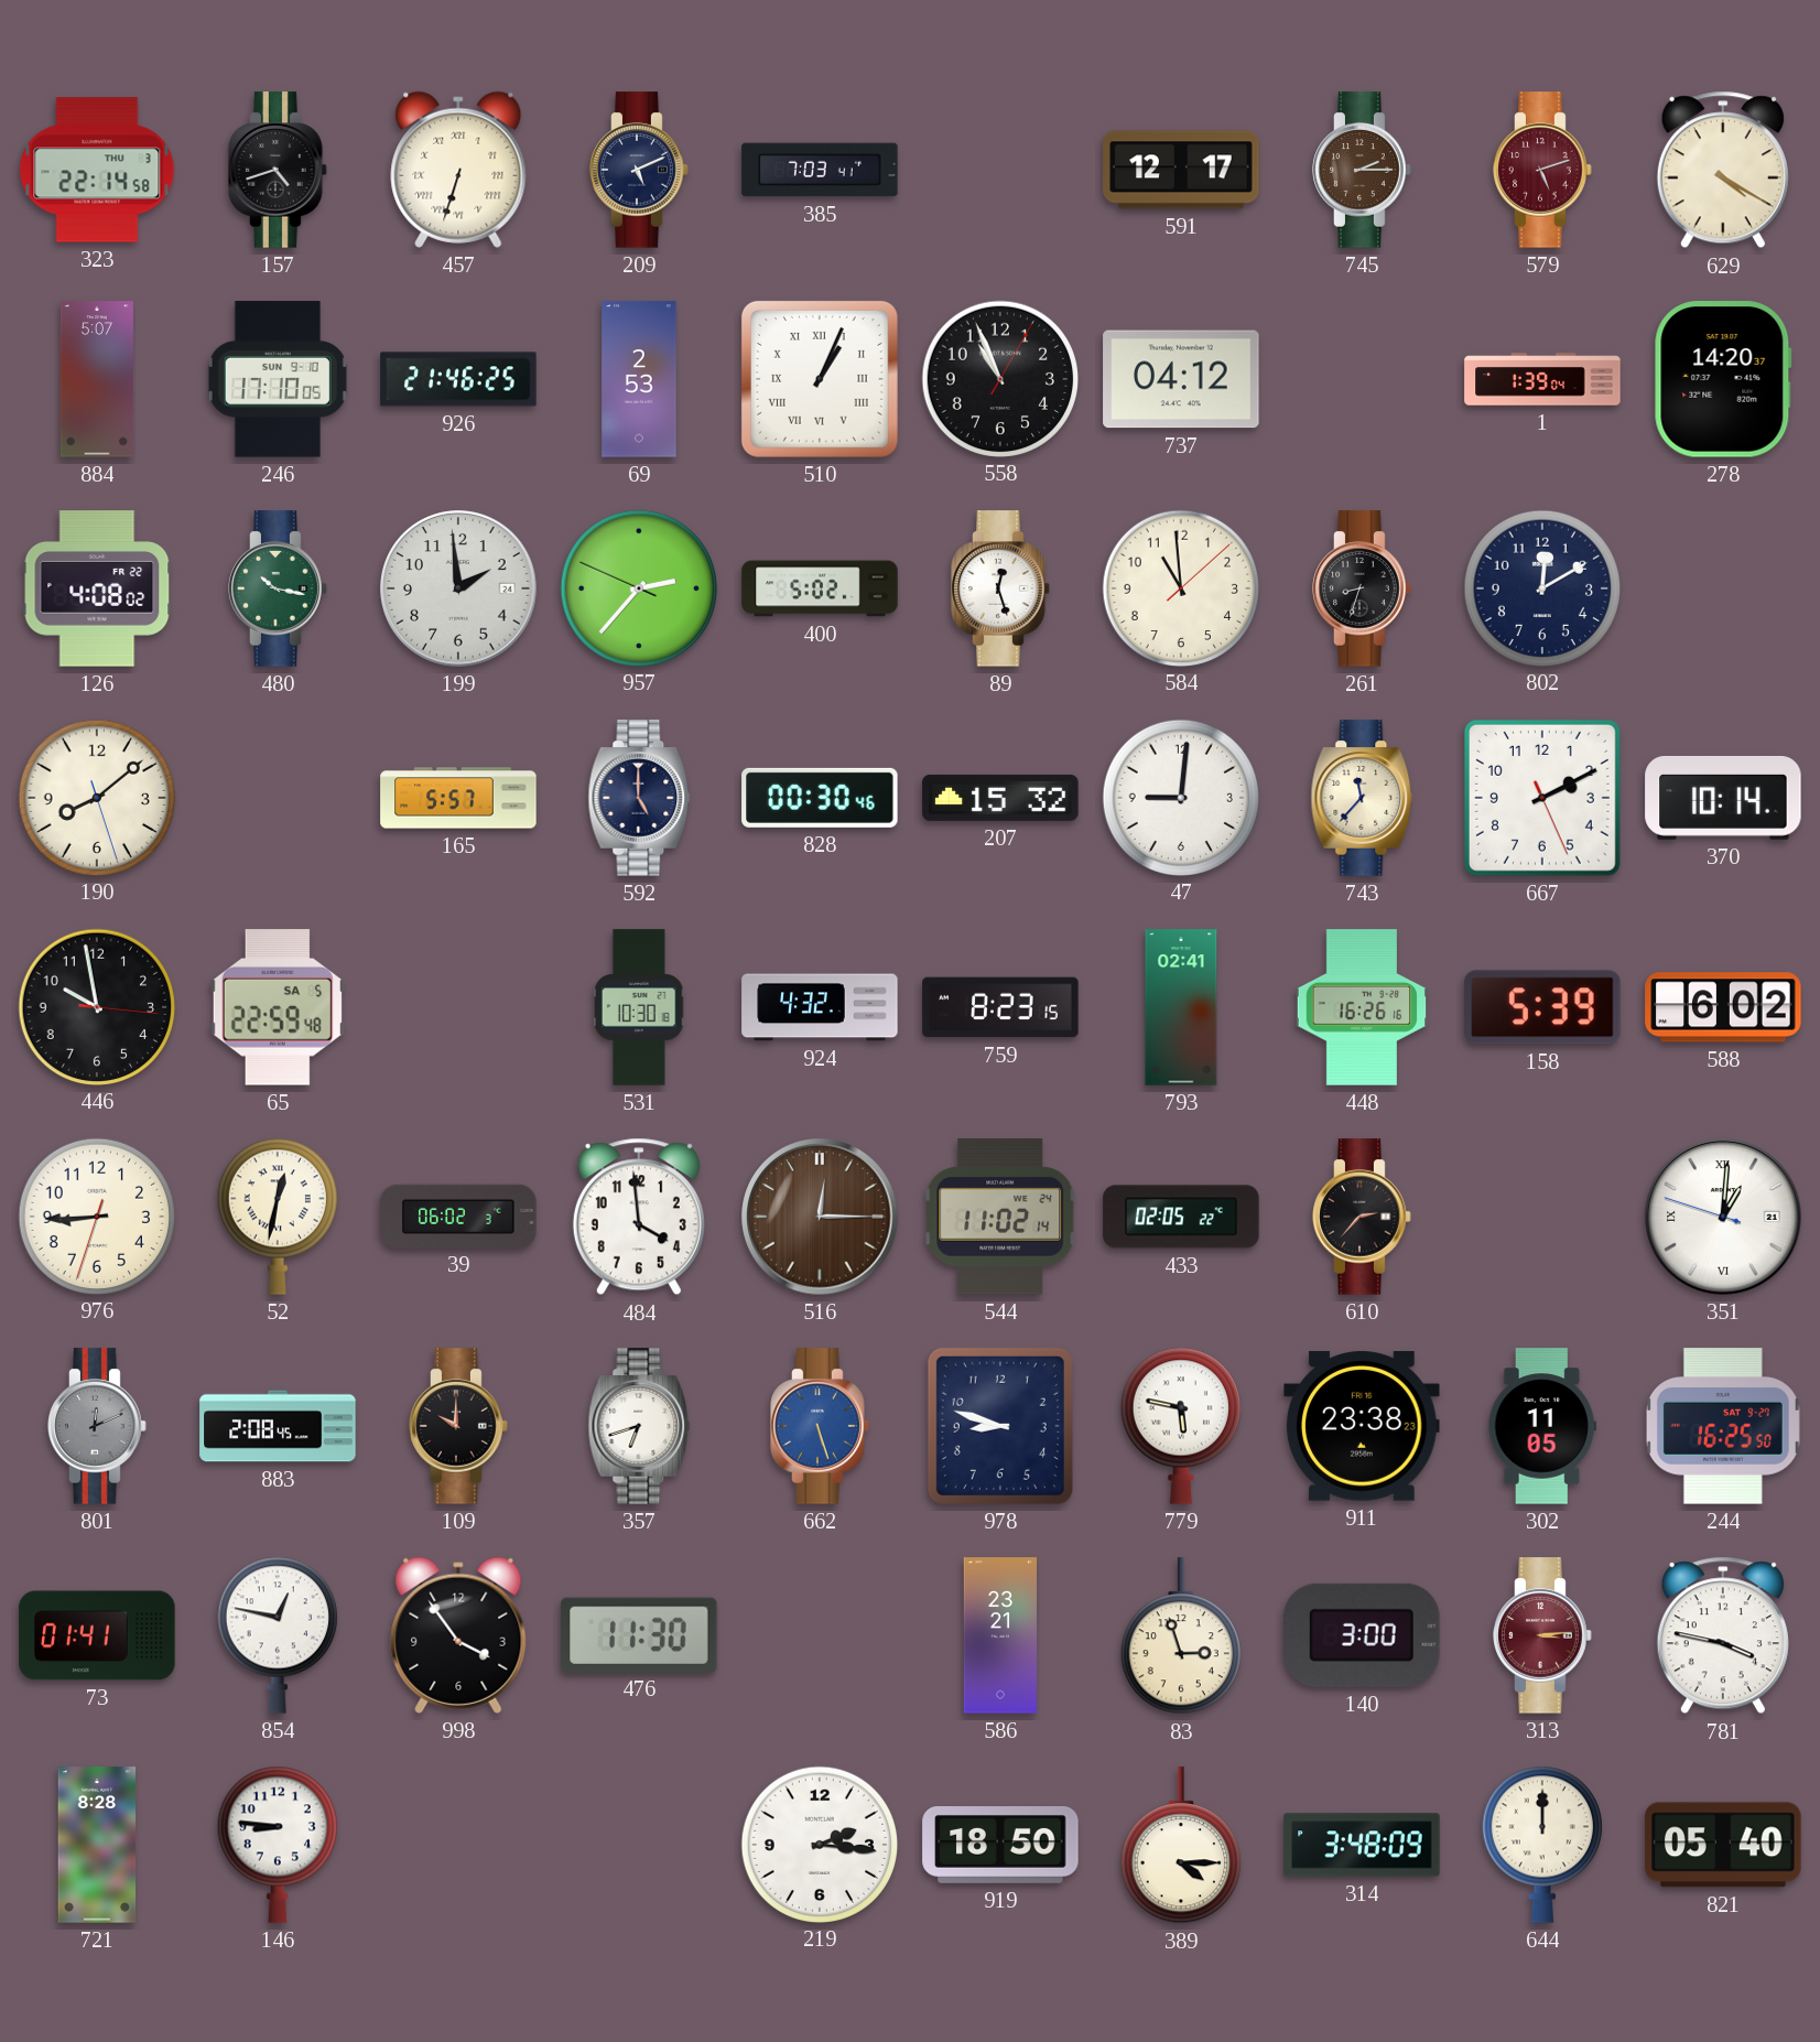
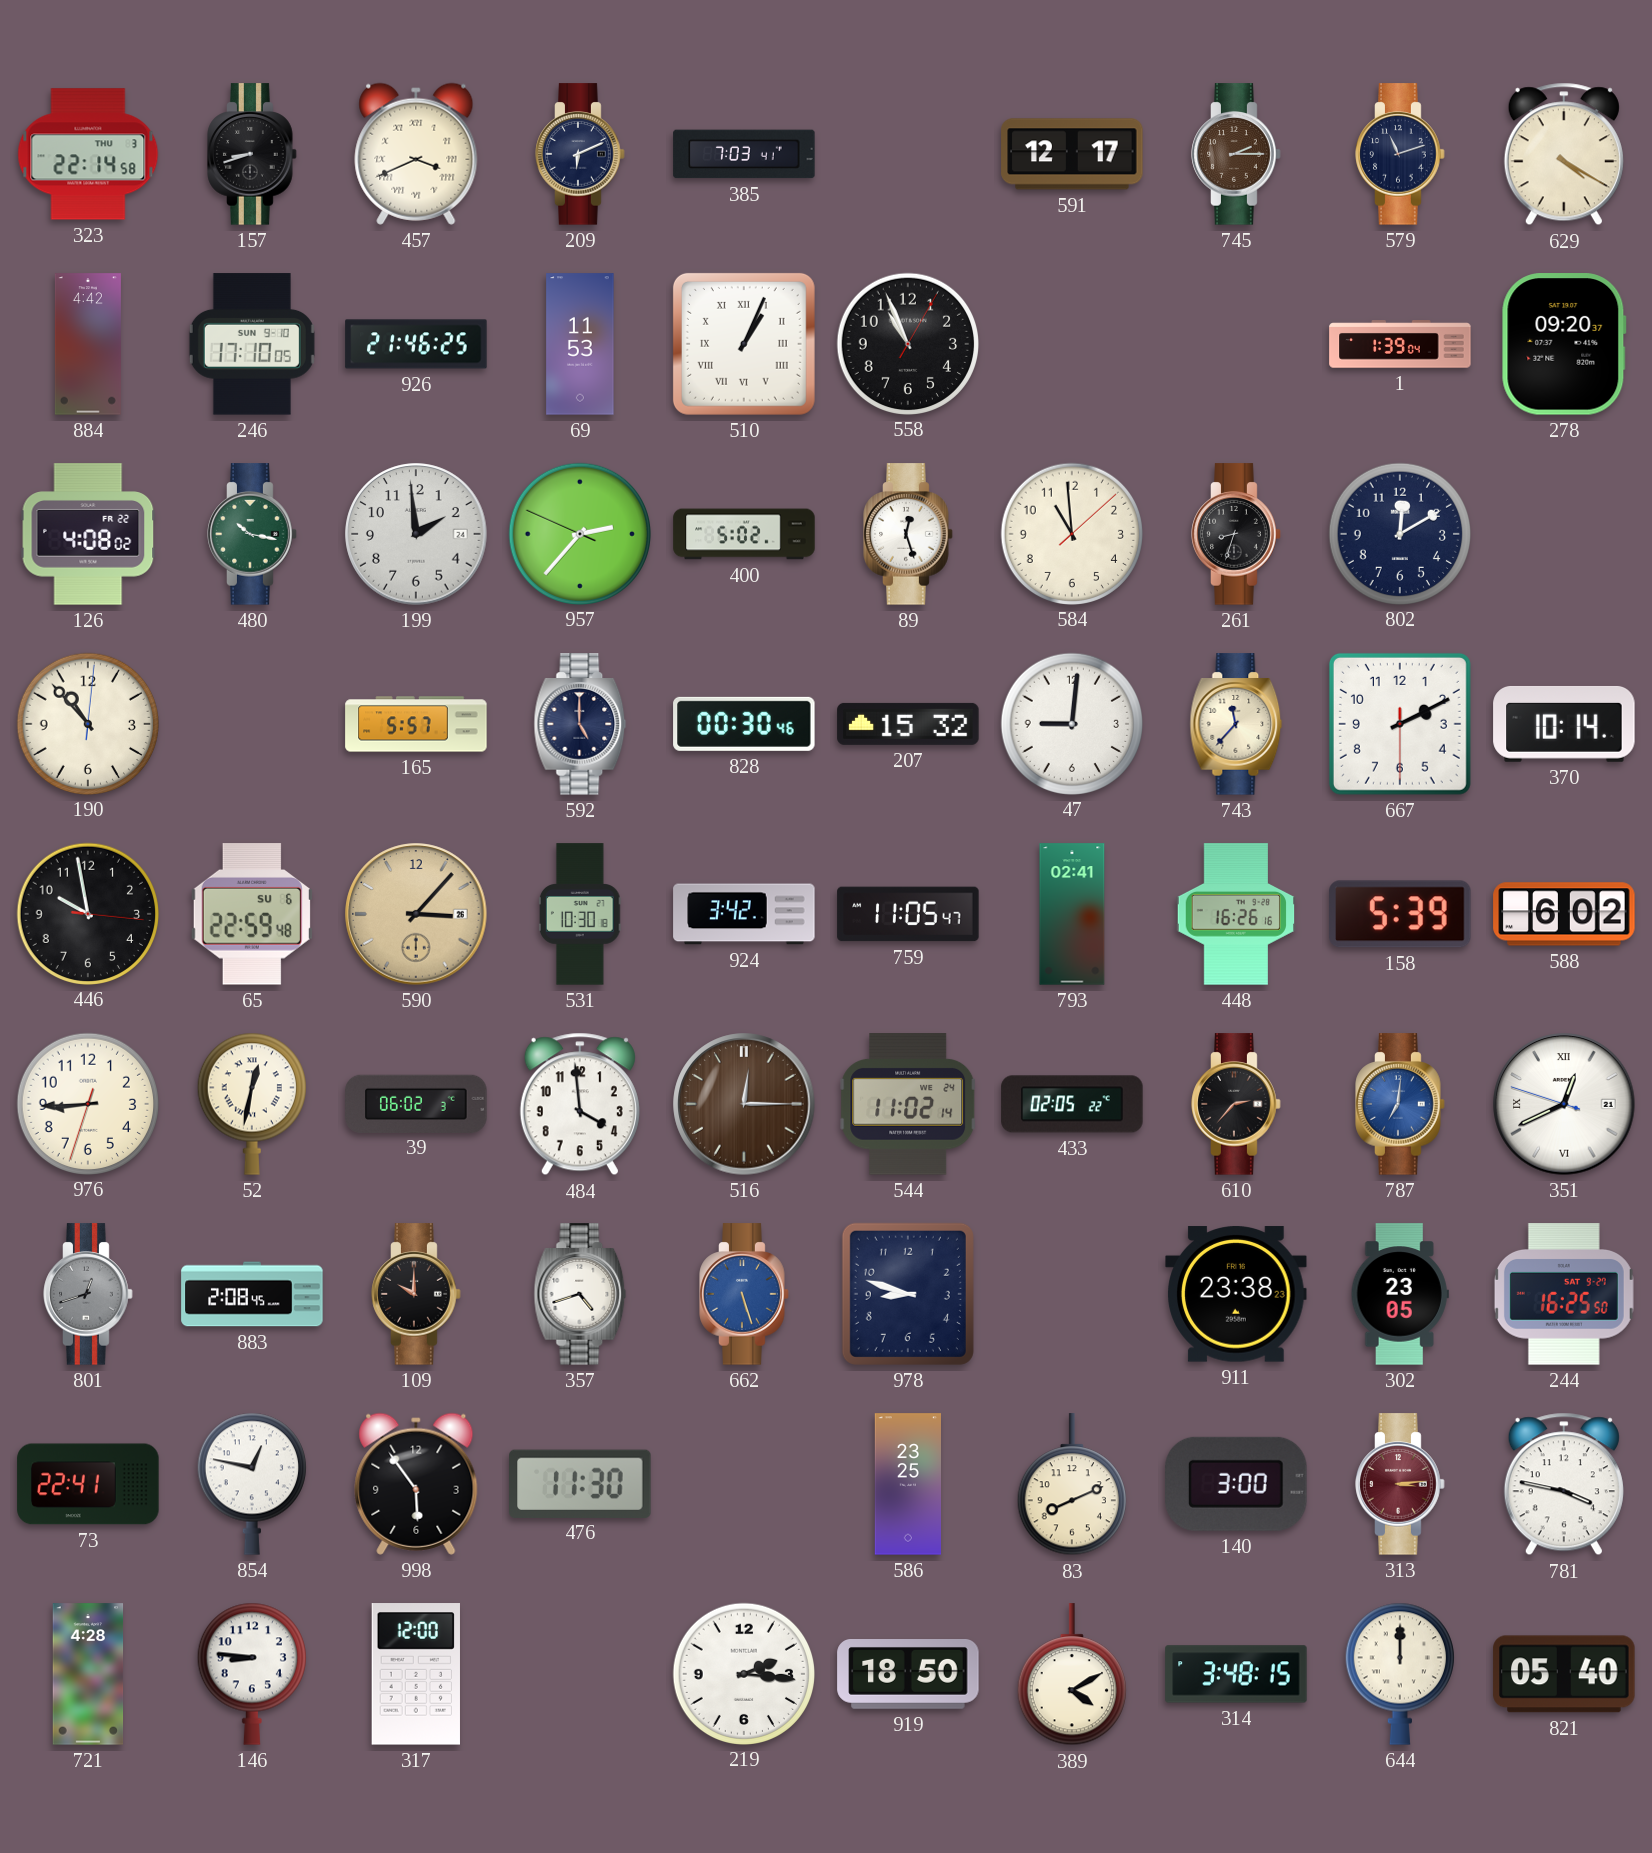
157: 4:42 -> 8:42 (252, 154)
457: 6:33 -> 3:41 (416, 154)
209: 5:11 -> 6:11 (580, 154)
579: 5:12 -> 11:12 (1400, 154)
579 dial: burgundy -> navy (1400, 154)
884: 5:07 -> 4:42 (88, 344)
69: 2:53 -> 11:53 (580, 344)
737: 04:12 -> none (1181, 379)
278: 14:20 -> 09:20 (1564, 344)
190: 8:08 -> 10:53 (87, 723)
667: 2:10:26 -> 2:10:30 (1400, 724)
65 date: SA 5 -> SU 6 (252, 914)
590: none -> 3:07 (416, 914)
924: 4:32 -> 3:42 (744, 914)
759: 8:23 -> 11:05 (908, 914)
787: none -> 7:01 (1400, 1104)
351: 1:00 -> 12:40 (1564, 1104)
801: 12:11 -> 12:42 (88, 1294)
357: 6:42 -> 4:42 (580, 1294)
779: 5:47 -> none (1181, 1426)
302: 11:05 -> 23:05 (1400, 1294)
73: 01:41 -> 22:41 (88, 1484)
998: 3:54 -> 5:54 (416, 1484)
586: 23:21 -> 23:25 (907, 1484)
83: 2:57 -> 8:11 (1072, 1485)
721: 8:28 -> 4:28 (88, 1674)
317: none -> 12:00 (416, 1674)
389: 4:15 -> 4:10 (1072, 1675)
314: 3:48:09 -> 3:48:15 (1236, 1674)
